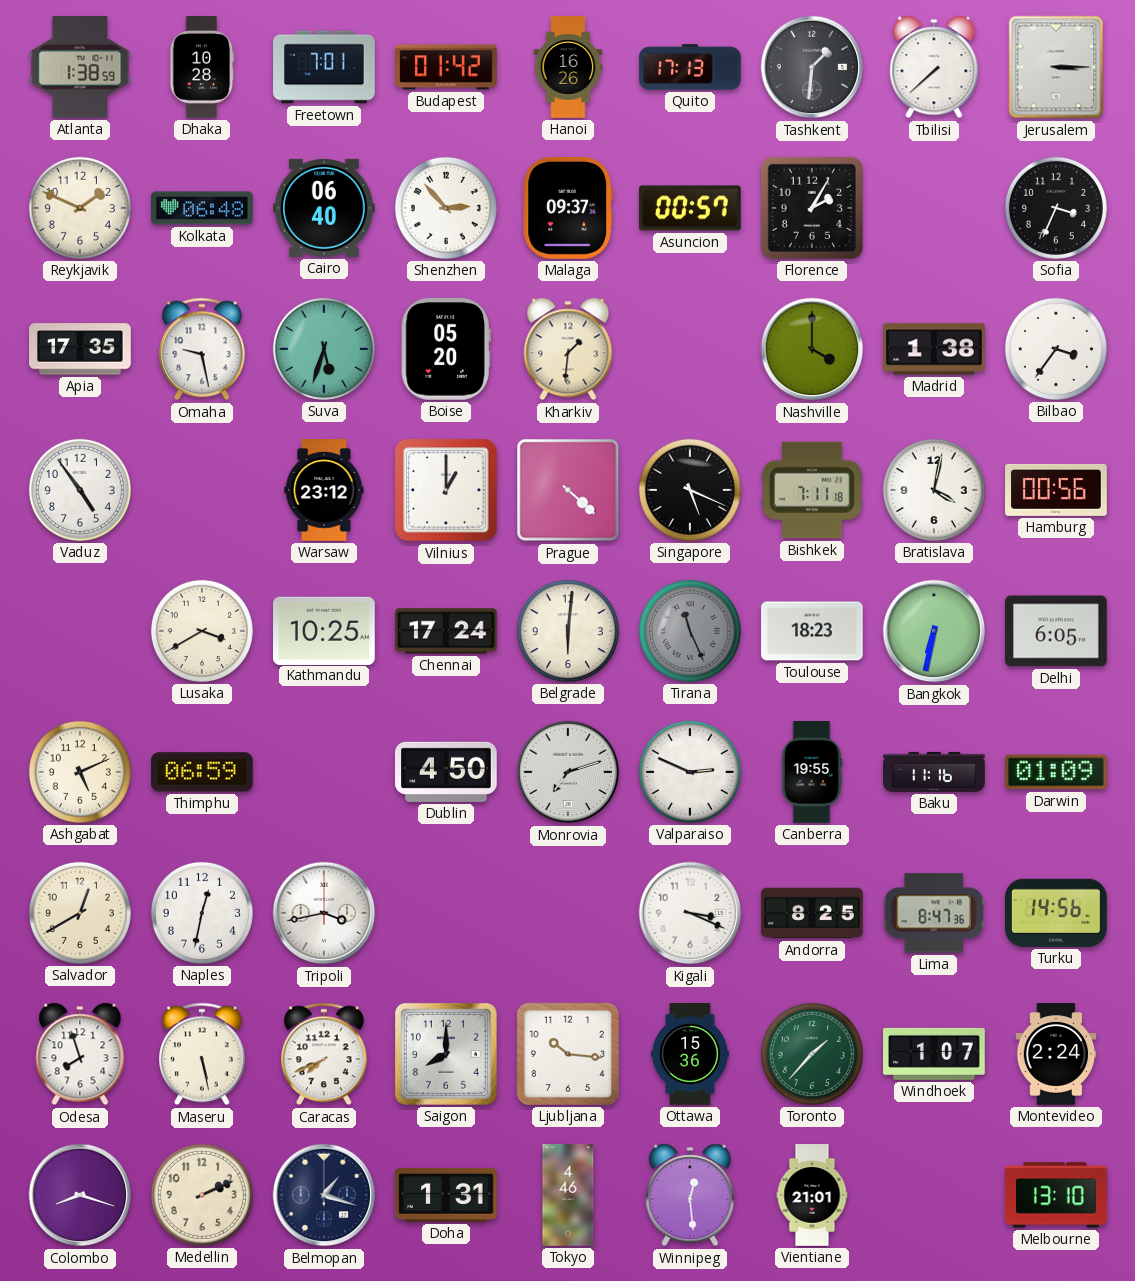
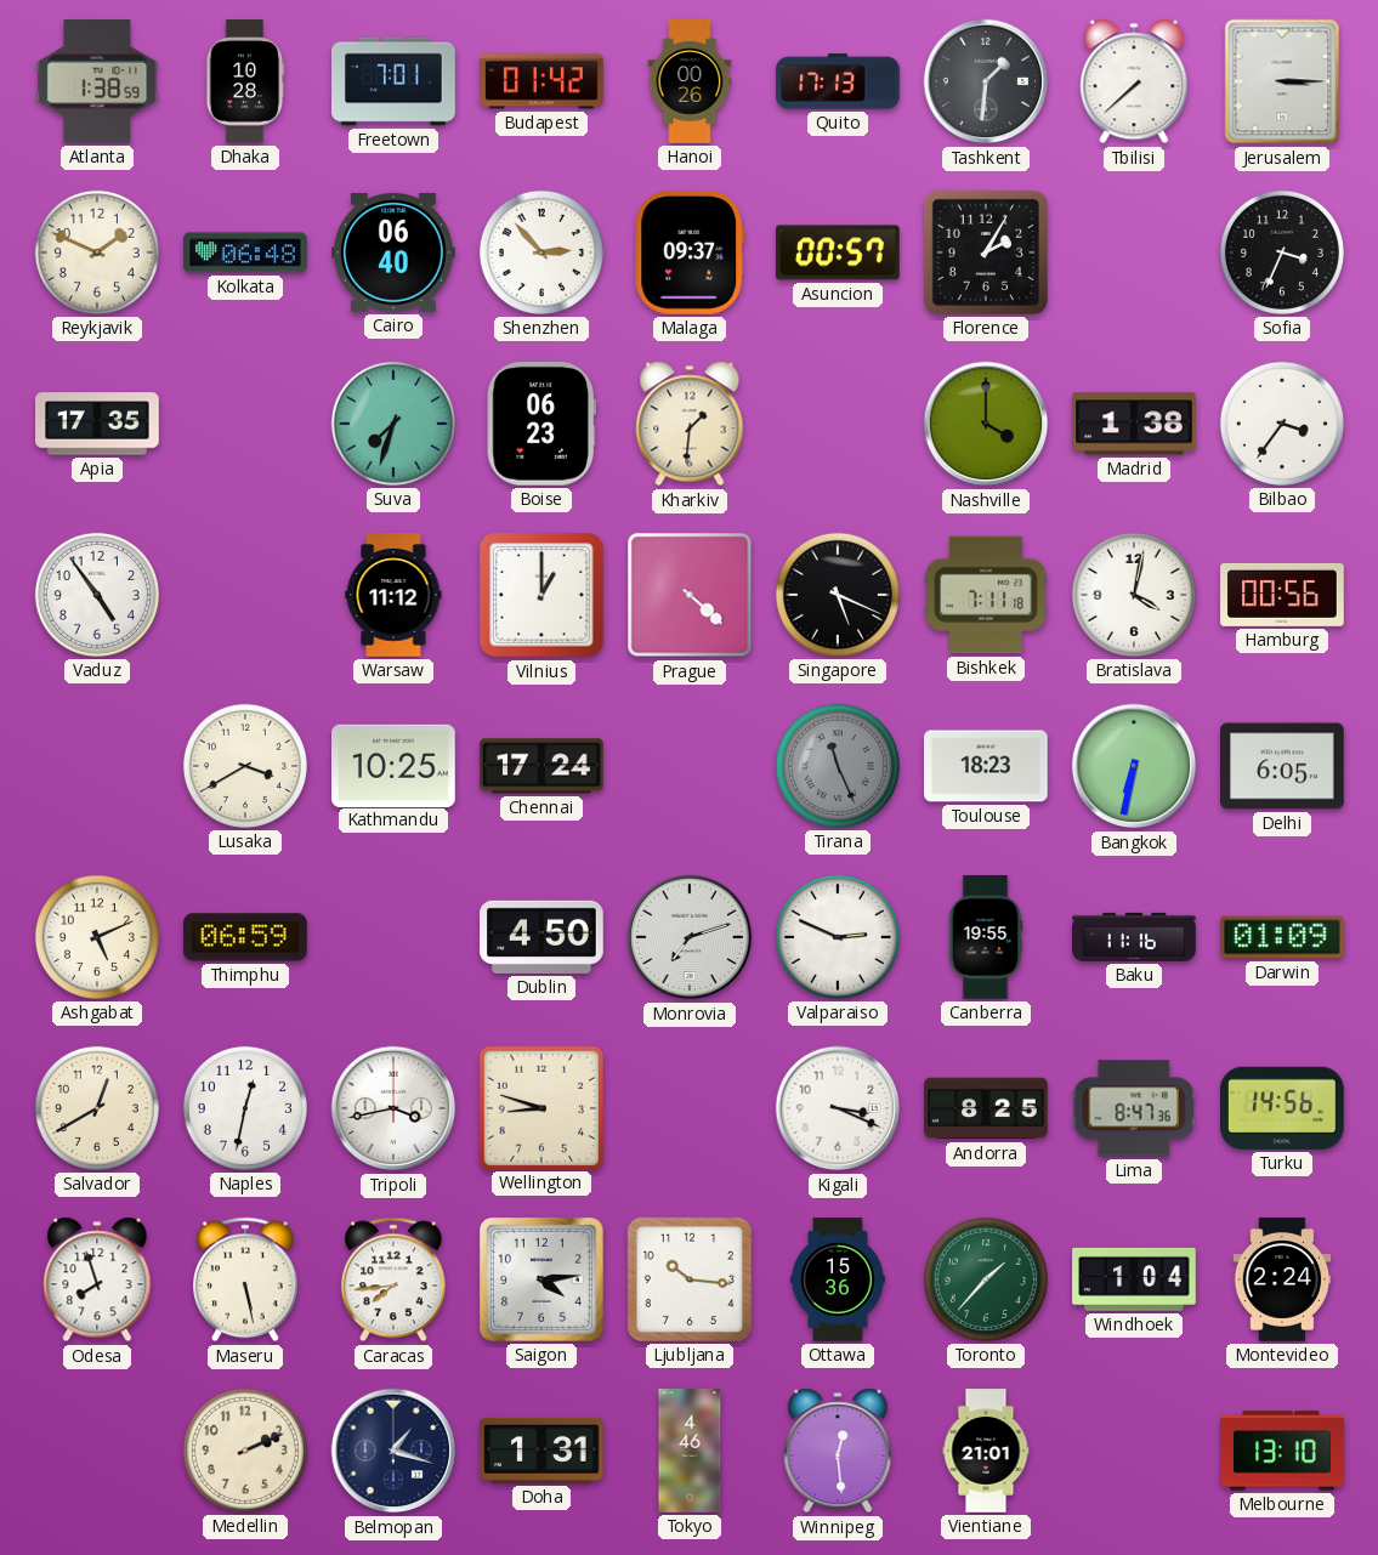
Hanoi: 16:26 -> 00:26 (690, 81)
Omaha: 9:28 -> none (203, 349)
Suva: 5:33 -> 7:33 (393, 424)
Boise: 05:20 -> 06:23 (541, 425)
Warsaw: 23:12 -> 11:12 (393, 595)
Belgrade: 6:01 -> none (568, 631)
Wellington: none -> 8:48 (540, 1107)
Caracas: 7:41 -> 7:44 (395, 1279)
Saigon: 8:00 -> 4:14 (541, 1279)
Windhoek: 1:07 -> 1:04 (1134, 1279)
Colombo: 8:18 -> none (80, 1195)
